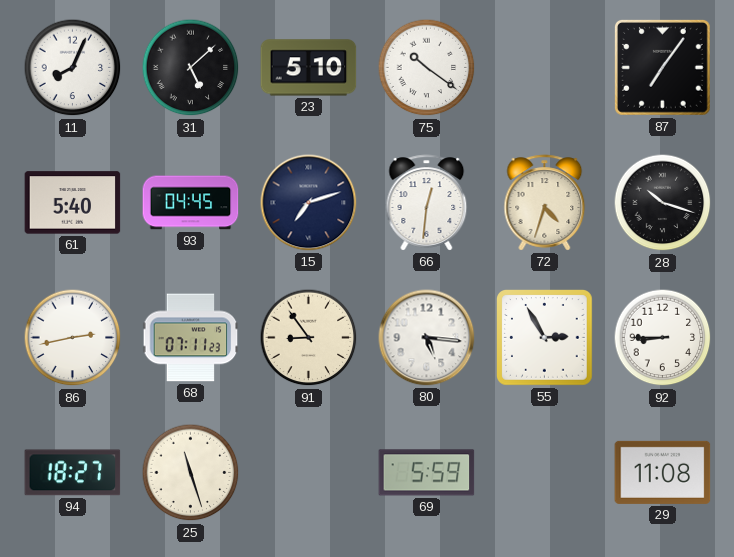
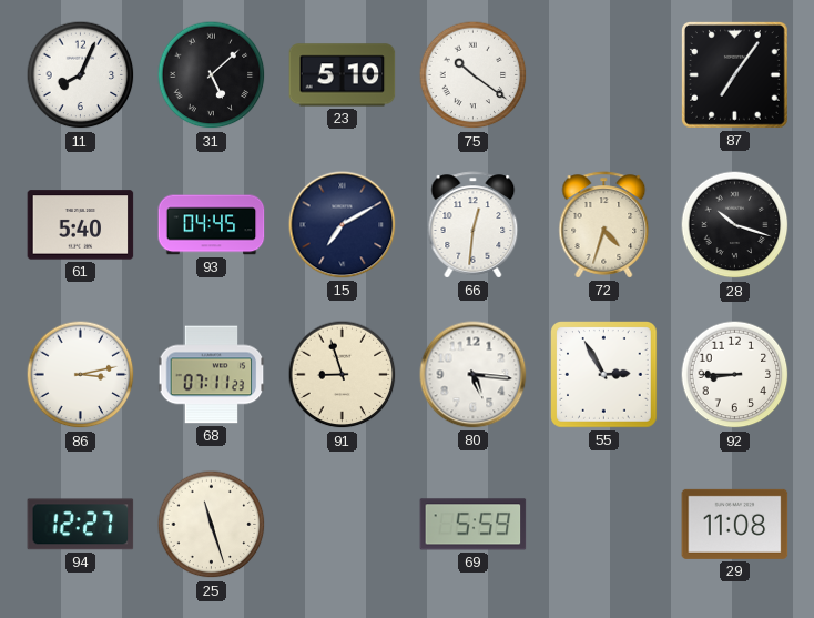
15: 7:12 -> 7:10 (343, 225)
86: 2:43 -> 3:13 (81, 375)
91: 8:54 -> 8:57 (343, 375)
94: 18:27 -> 12:27 (81, 525)
